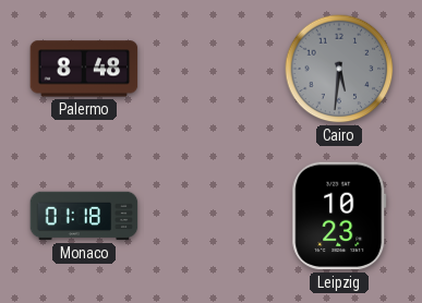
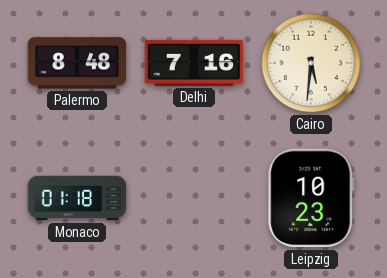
Delhi: none -> 7:16 (194, 63)
Cairo dial: grey -> cream (311, 63)
